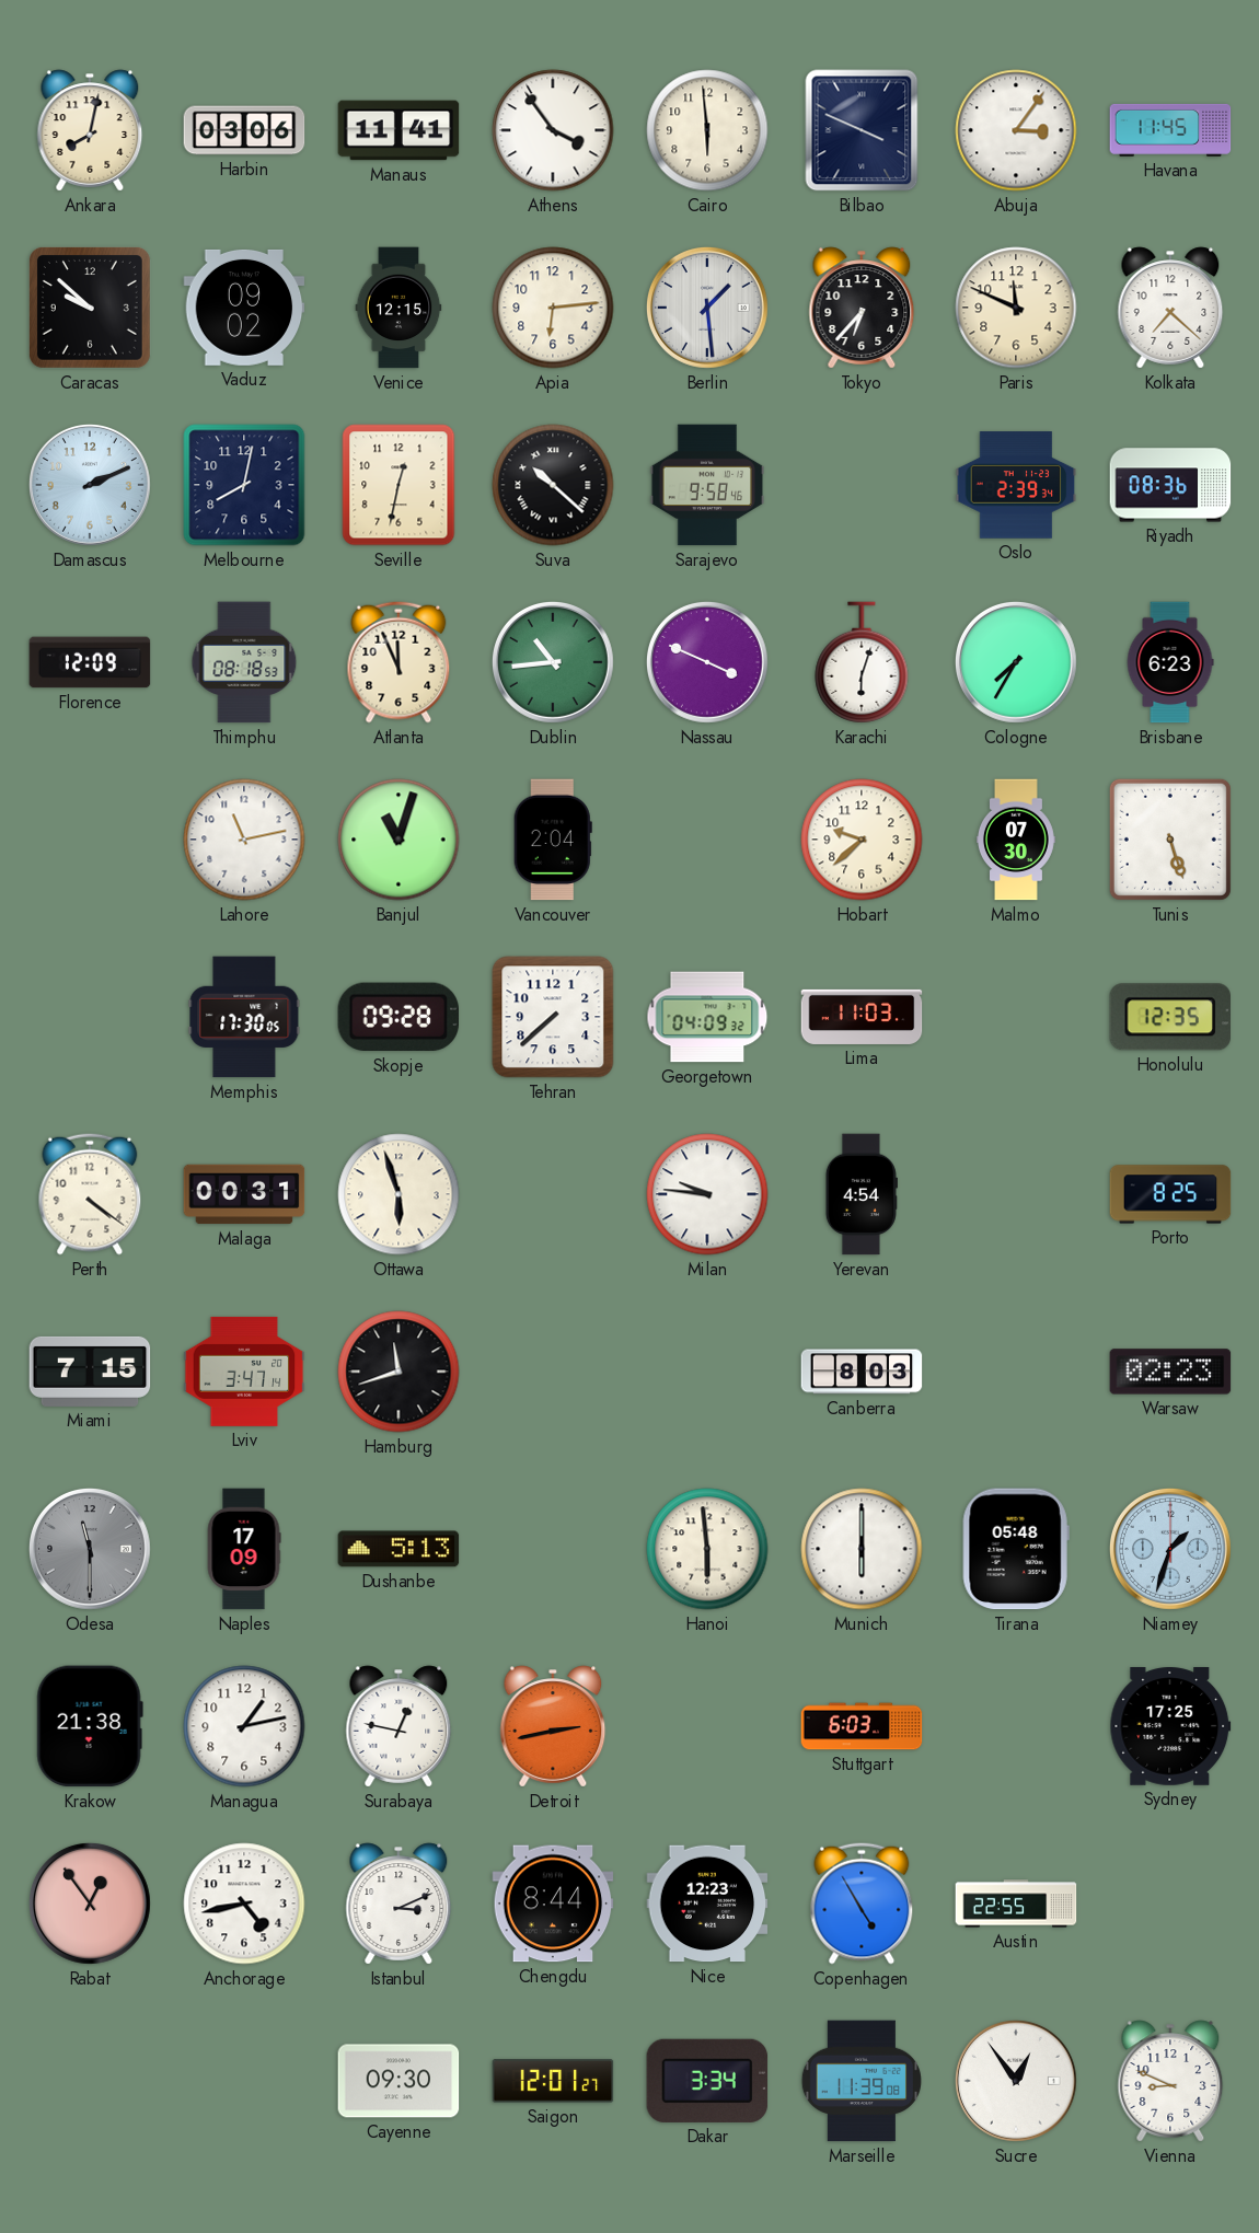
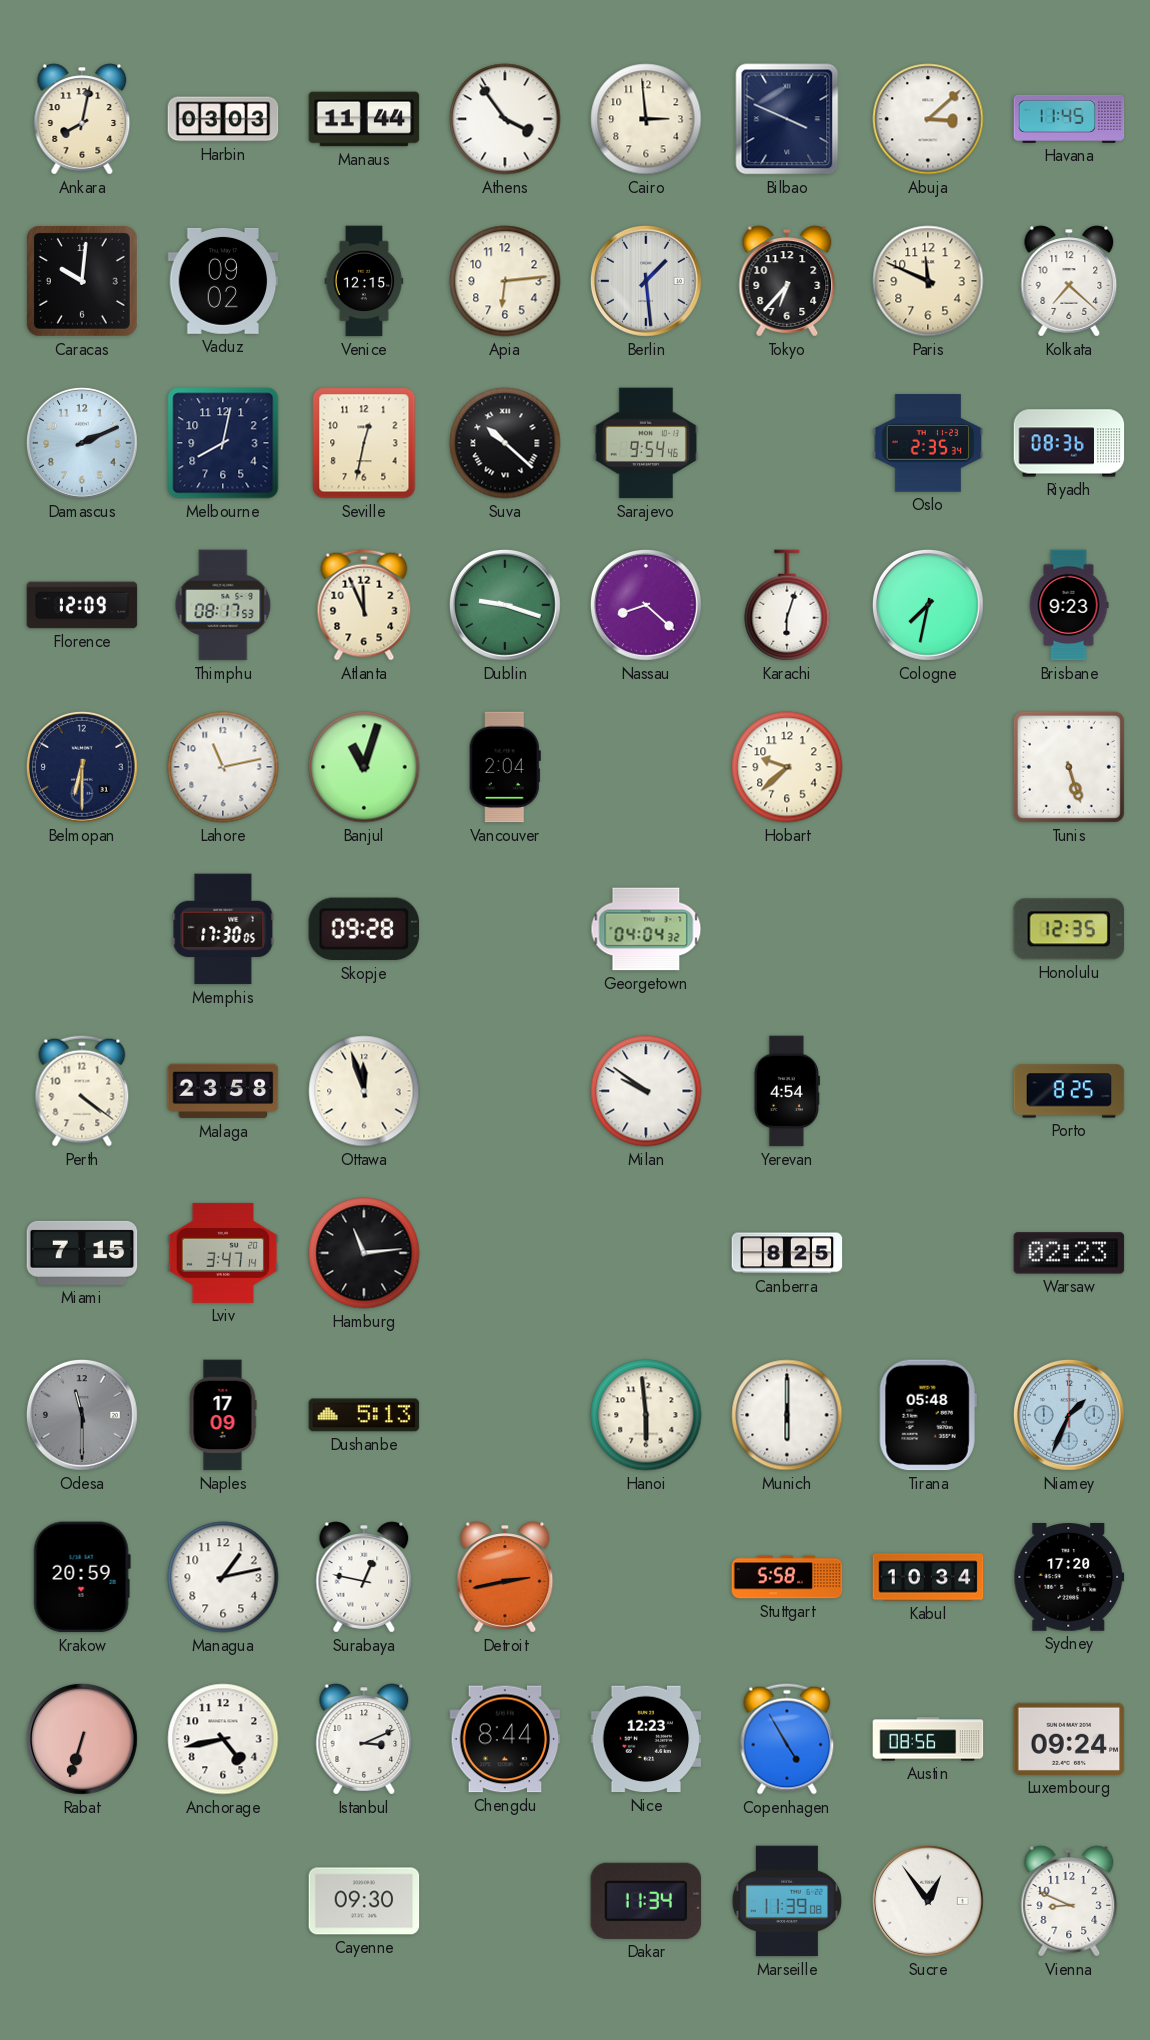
Harbin: 03:06 -> 03:03 (223, 119)
Manaus: 11:41 -> 11:44 (364, 119)
Cairo: 5:59 -> 2:59 (646, 119)
Abuja: 3:06 -> 3:08 (928, 119)
Caracas: 9:52 -> 10:01 (82, 281)
Sarajevo: 9:58 -> 9:54 (646, 443)
Oslo: 2:39 -> 2:35 (928, 443)
Thimphu: 08:18 -> 08:17 (223, 605)
Dublin: 10:44 -> 9:18 (506, 606)
Nassau: 3:49 -> 8:22 (647, 606)
Cologne: 7:35 -> 7:32 (929, 606)
Brisbane: 6:23 -> 9:23 (1069, 605)
Belmopan: none -> 6:30 (83, 768)
Malmo: 07:30 -> none (1017, 840)
Tehran: 7:38 -> none (553, 1017)
Georgetown: 04:09 -> 04:04 (646, 929)
Lima: 11:03 -> none (862, 1017)
Malaga: 00:31 -> 23:58 (223, 1091)
Ottawa: 5:57 -> 11:57 (364, 1091)
Milan: 9:46 -> 9:51 (646, 1091)
Hamburg: 11:42 -> 11:14 (364, 1253)
Canberra: 8:03 -> 8:25 (787, 1253)
Niamey: 1:33 -> 1:34 (1070, 1416)
Krakow: 21:38 -> 20:59 (82, 1577)
Stuttgart: 6:03 -> 5:58 (787, 1577)
Kabul: none -> 10:34 (928, 1577)
Sydney: 17:25 -> 17:20 (1069, 1577)
Rabat: 12:54 -> 6:33 (83, 1740)
Austin: 22:55 -> 08:56 (928, 1739)
Luxembourg: none -> 09:24 (1069, 1739)
Saigon: 12:01 -> none (553, 2081)
Dakar: 3:34 -> 11:34 (646, 1901)
